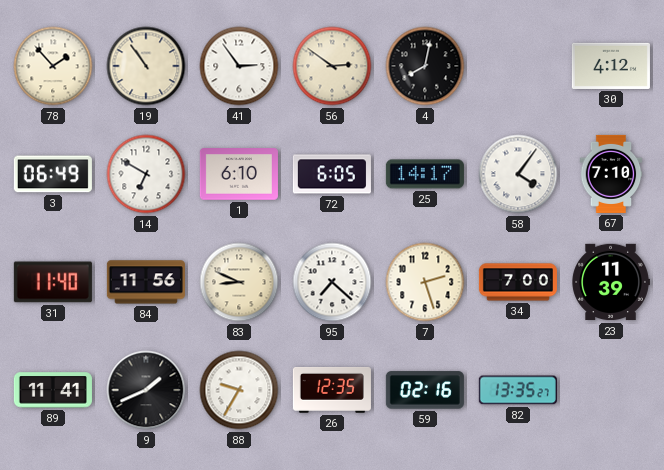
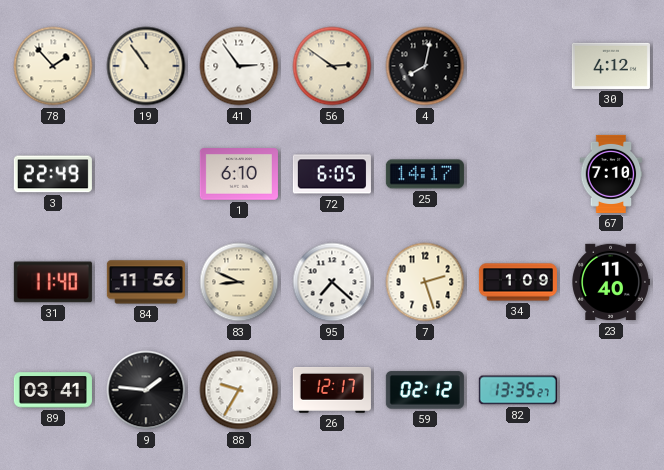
3: 06:49 -> 22:49 (53, 174)
14: 6:50 -> none (146, 174)
58: 4:06 -> none (518, 174)
34: 7:00 -> 1:09 (518, 282)
23: 11:39 -> 11:40 (611, 282)
89: 11:41 -> 03:41 (53, 390)
9: 1:41 -> 1:46 (146, 390)
26: 12:35 -> 12:17 (332, 390)
59: 02:16 -> 02:12 (425, 390)
